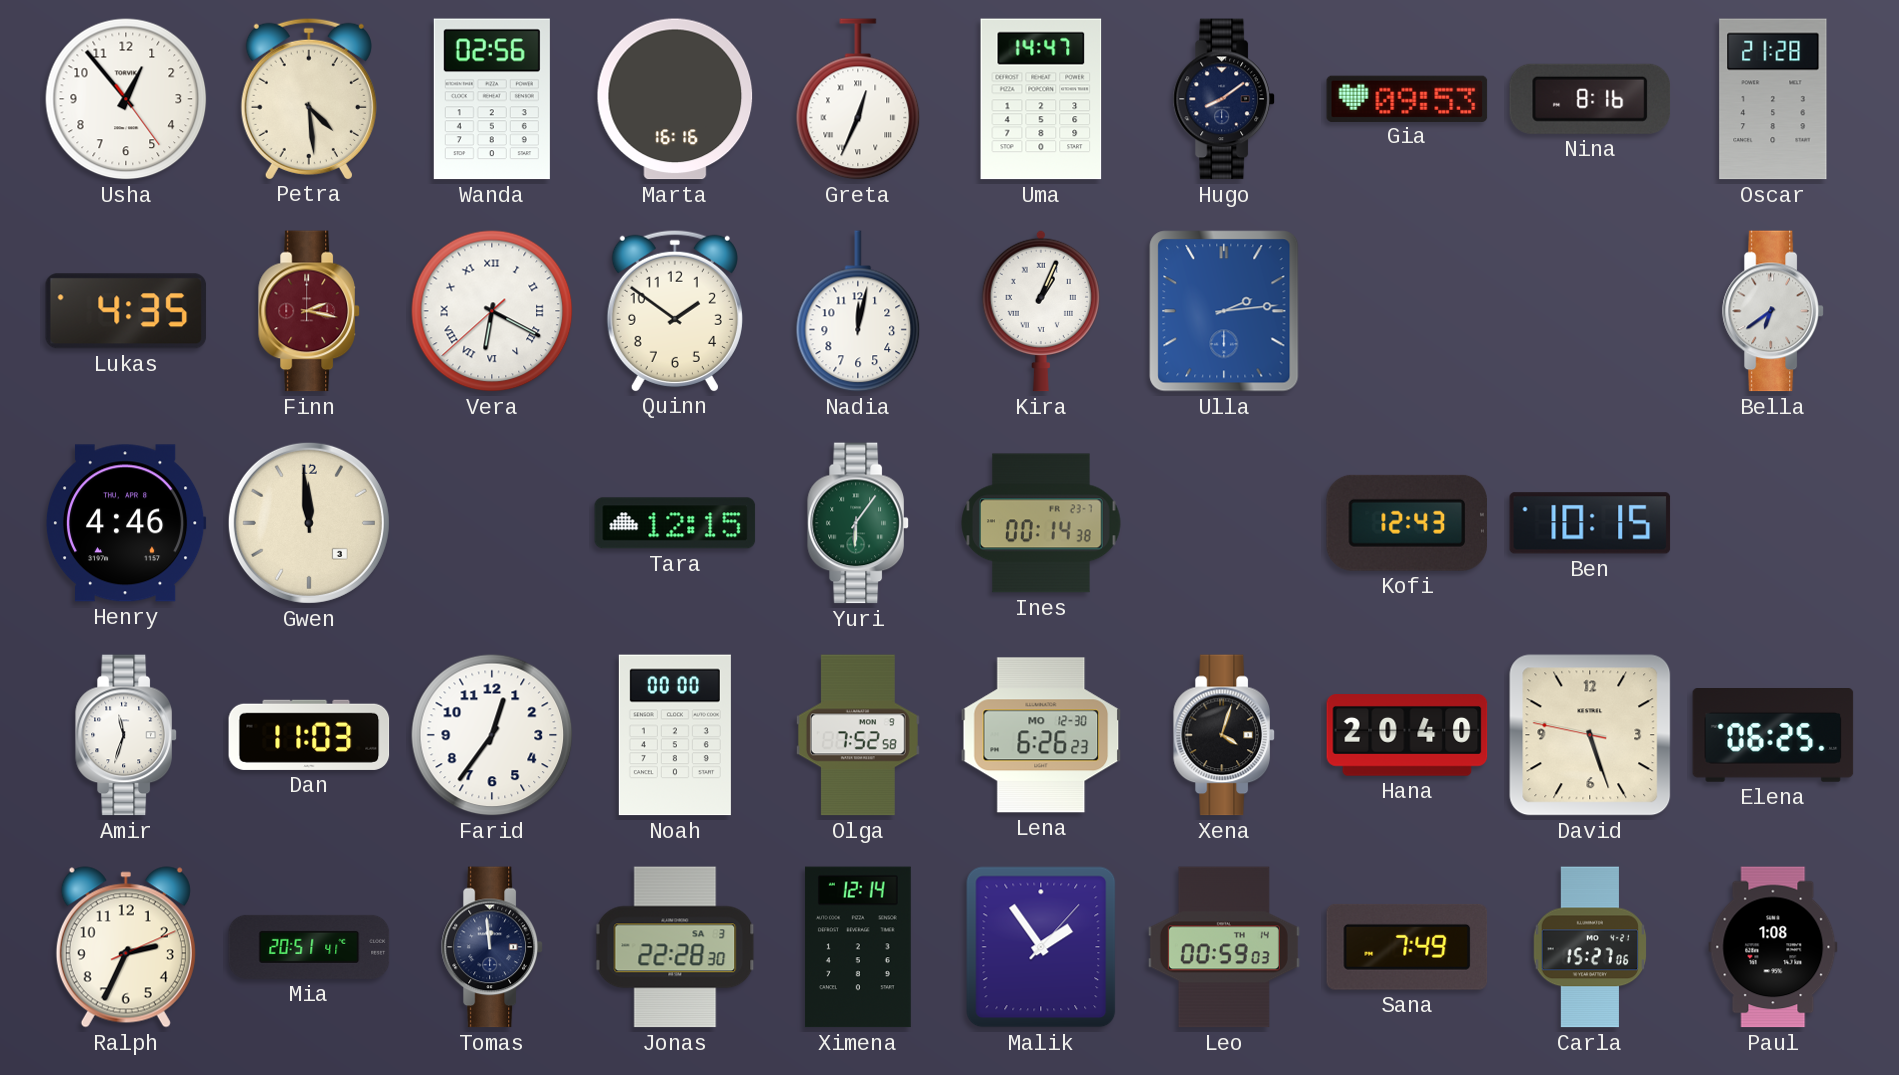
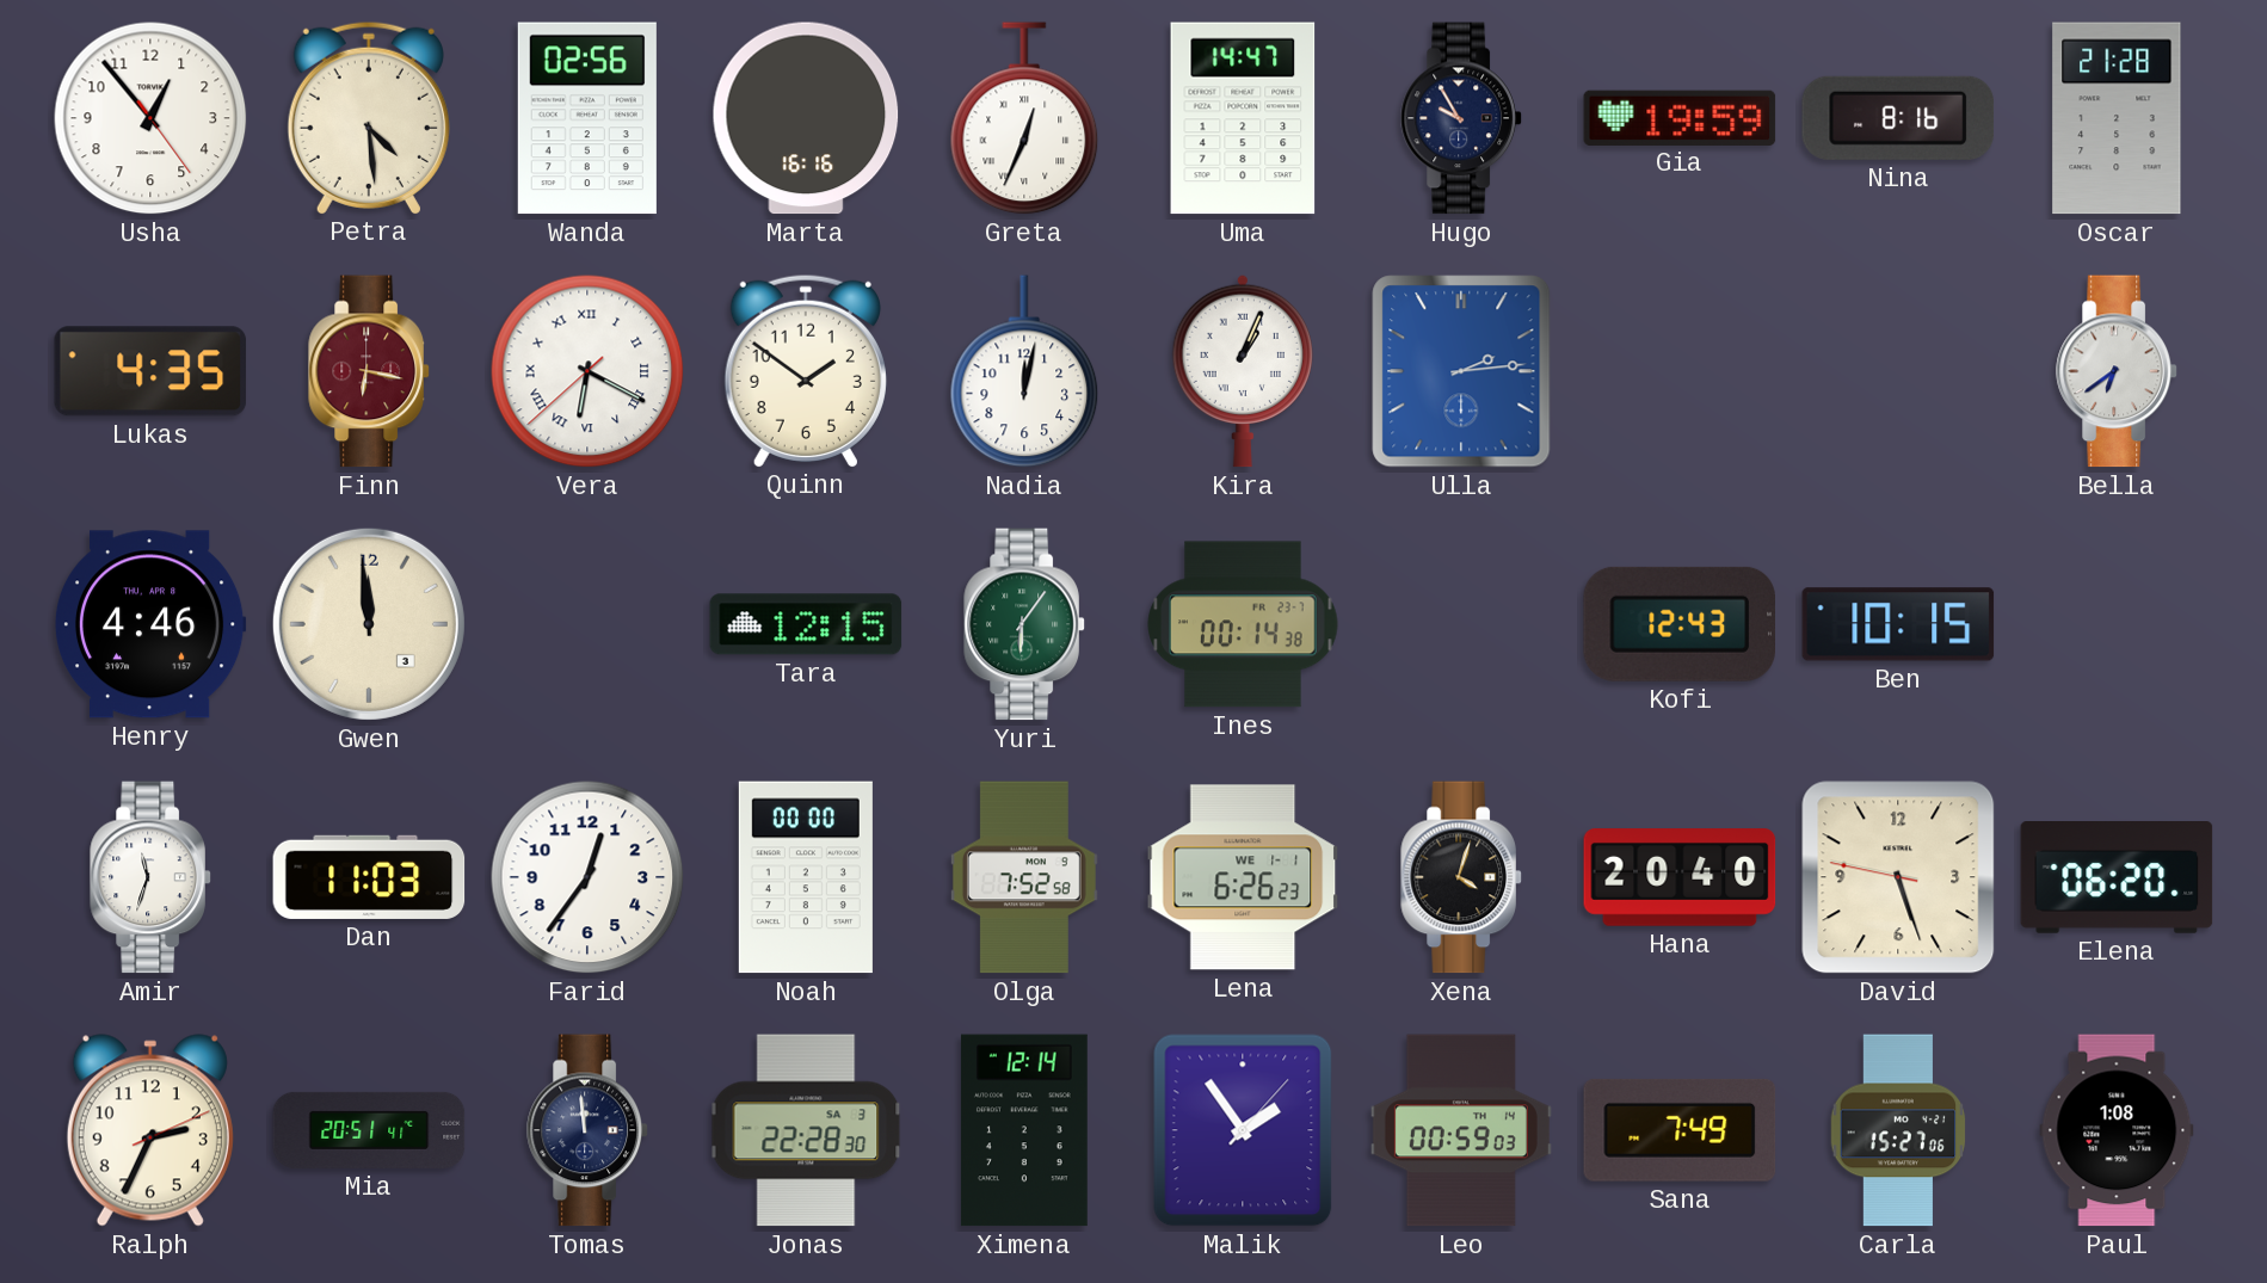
Hugo: 8:09 -> 9:55 (1461, 118)
Gia: 09:53 -> 19:59 (1680, 117)
Finn: 2:17 -> 6:17 (369, 371)
Lena date: MO 12-30 -> WE 1-1 (1243, 877)
Elena: 06:25 -> 06:20 (2117, 878)
